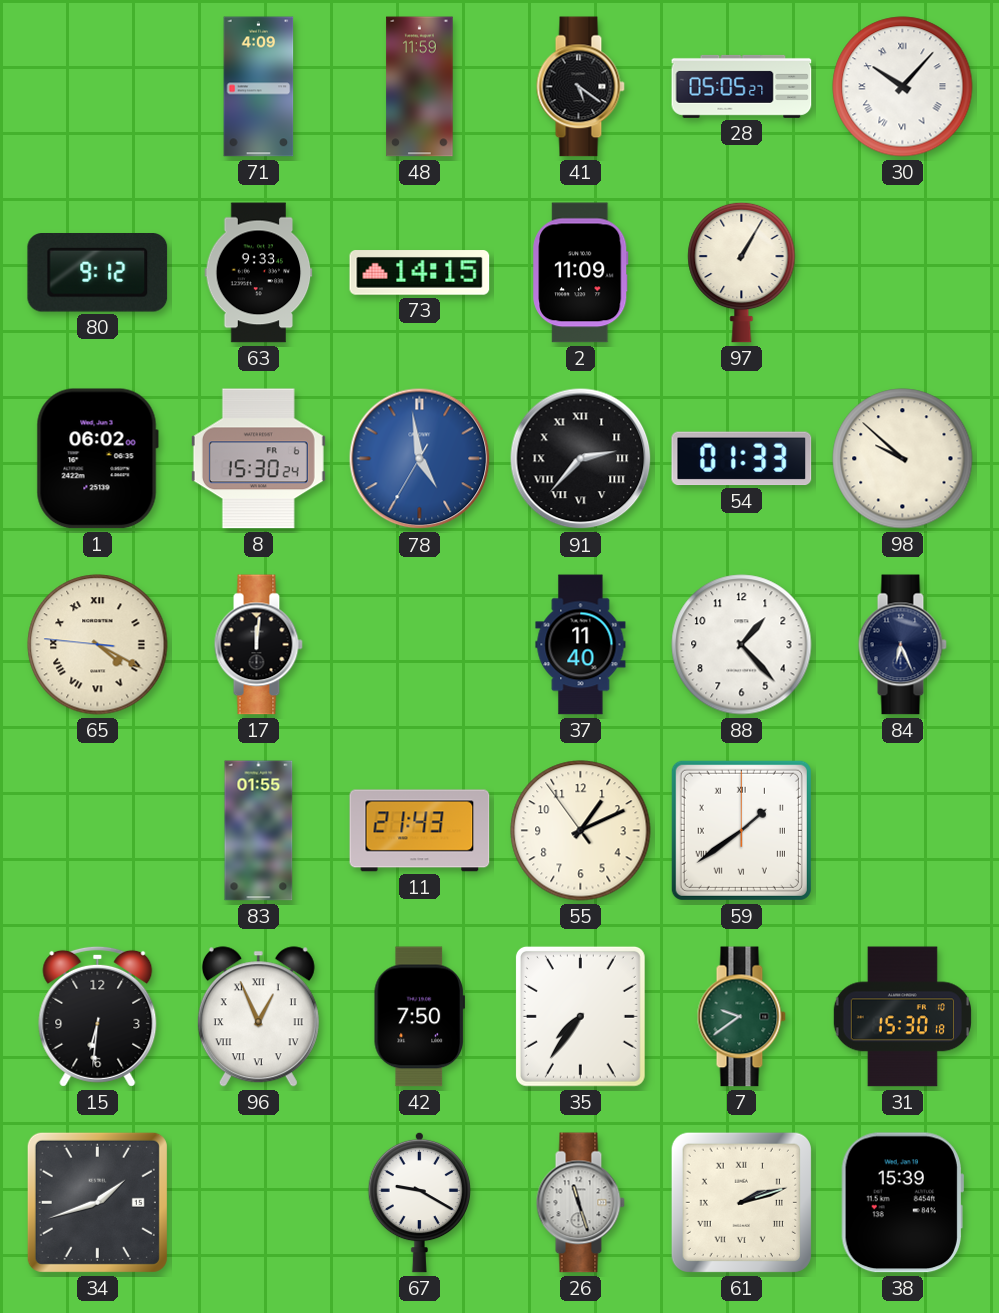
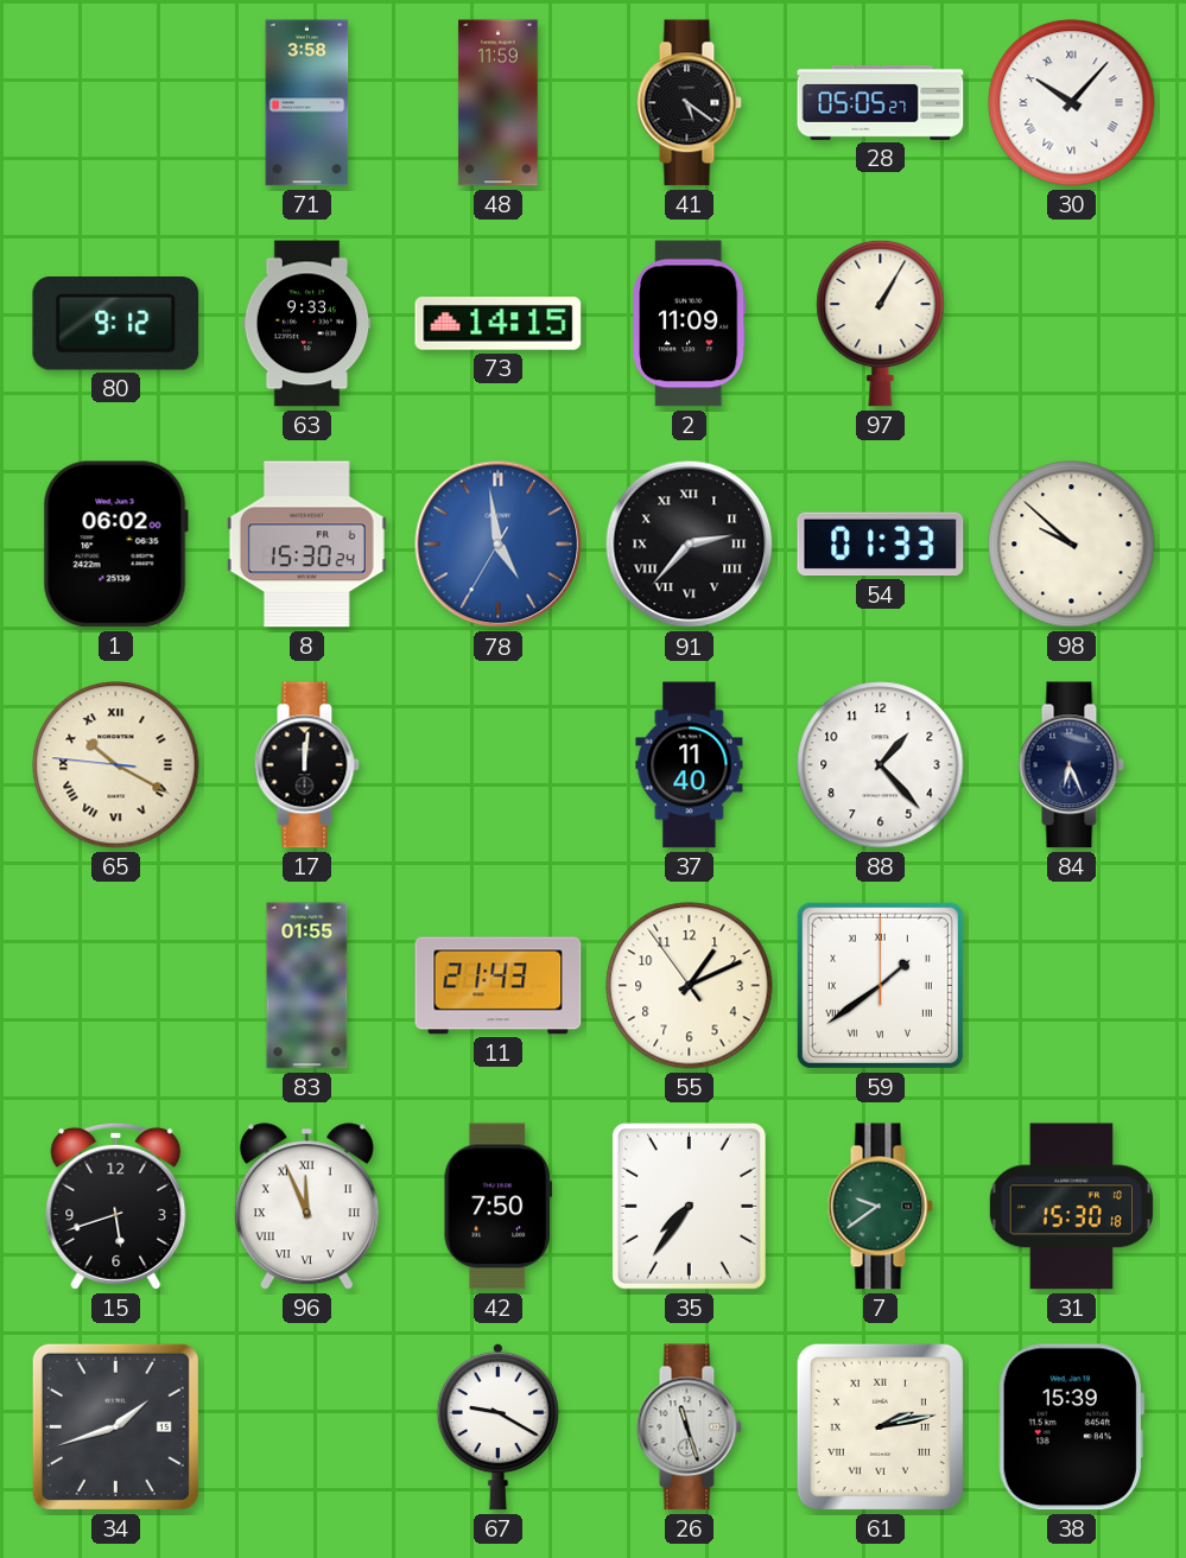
71: 4:09 -> 3:58 (307, 103)
65: 4:19 -> 10:19 (116, 765)
15: 6:31 -> 5:42 (116, 1206)
96: 12:56 -> 11:56 (306, 1207)
61: 2:12 -> 2:13 (880, 1426)
